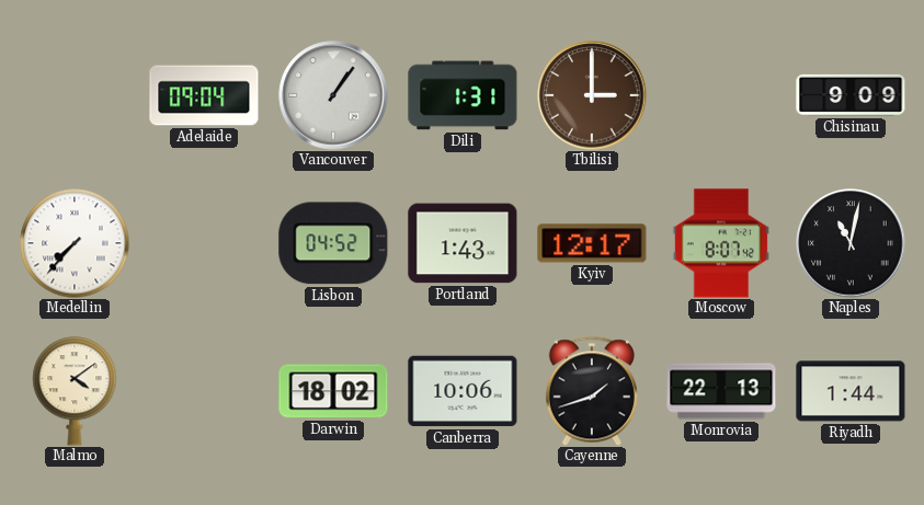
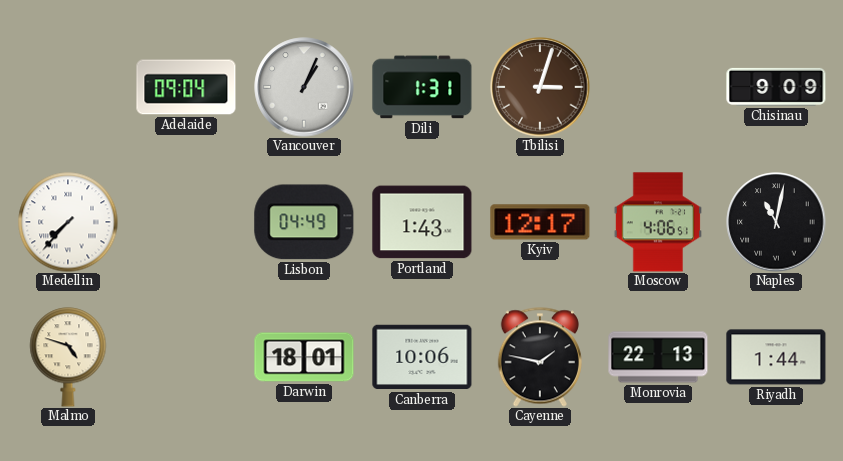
Vancouver: 1:06 -> 1:04 (304, 87)
Tbilisi: 3:00 -> 3:03 (540, 87)
Lisbon: 04:52 -> 04:49 (304, 222)
Moscow: 8:07 -> 4:06 (658, 222)
Malmo: 4:09 -> 4:48 (68, 357)
Darwin: 18:02 -> 18:01 (304, 357)
Cayenne: 1:42 -> 1:47 (540, 357)
